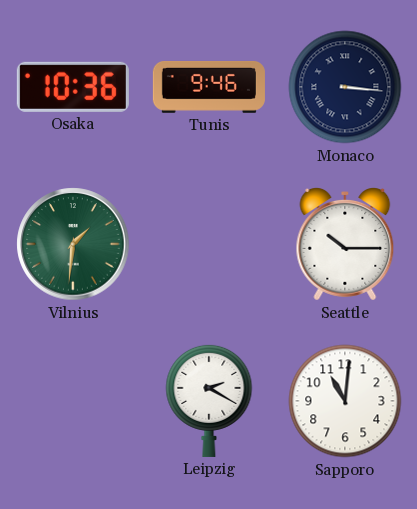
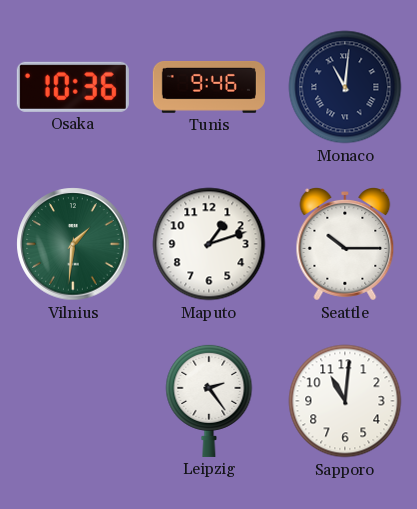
Monaco: 3:16 -> 11:01 (345, 87)
Maputo: none -> 1:12 (209, 244)
Leipzig: 2:20 -> 2:24 (209, 400)
